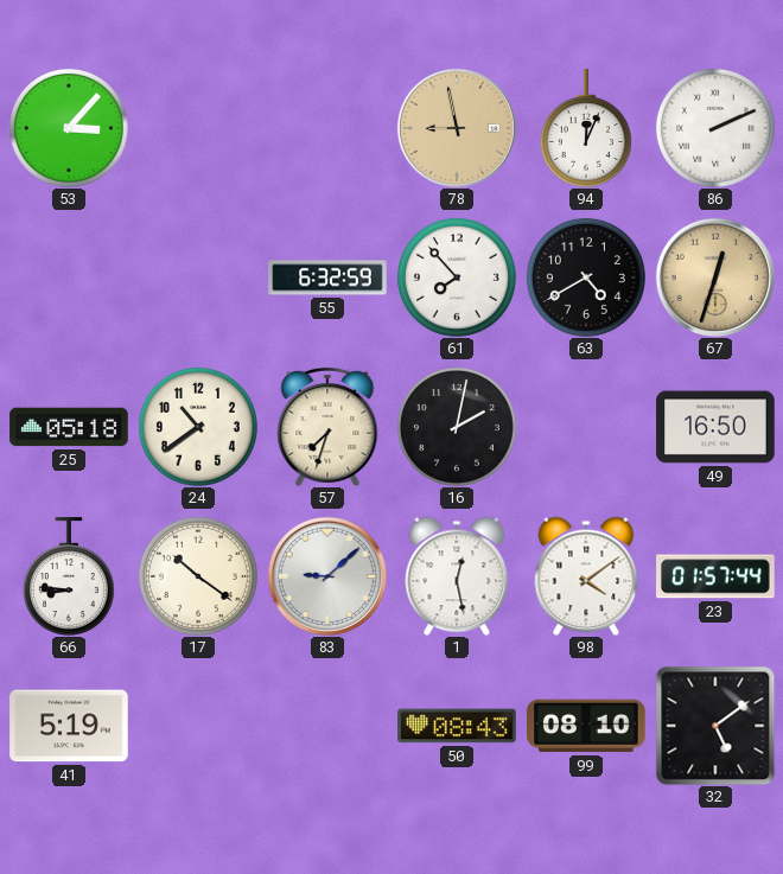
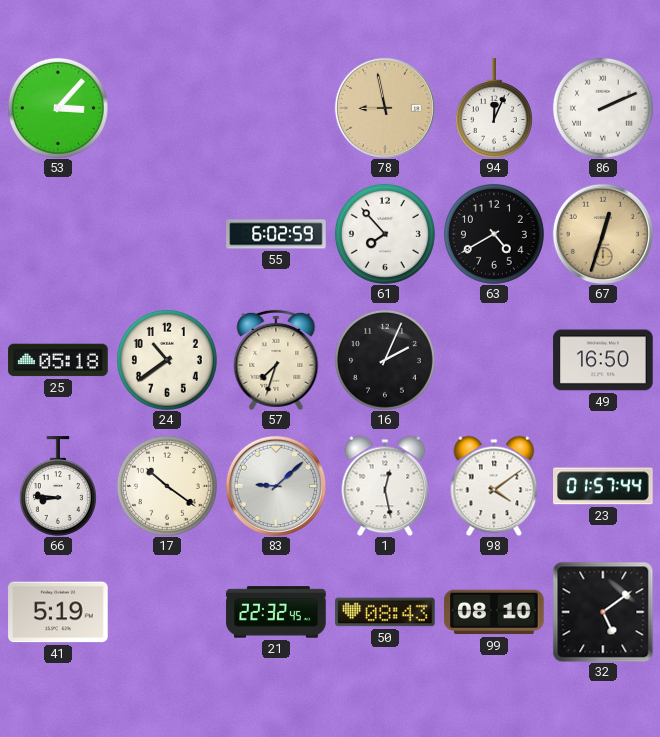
55: 6:32 -> 6:02 (276, 234)
16: 2:02 -> 2:04 (385, 360)
21: none -> 22:32 (276, 612)
